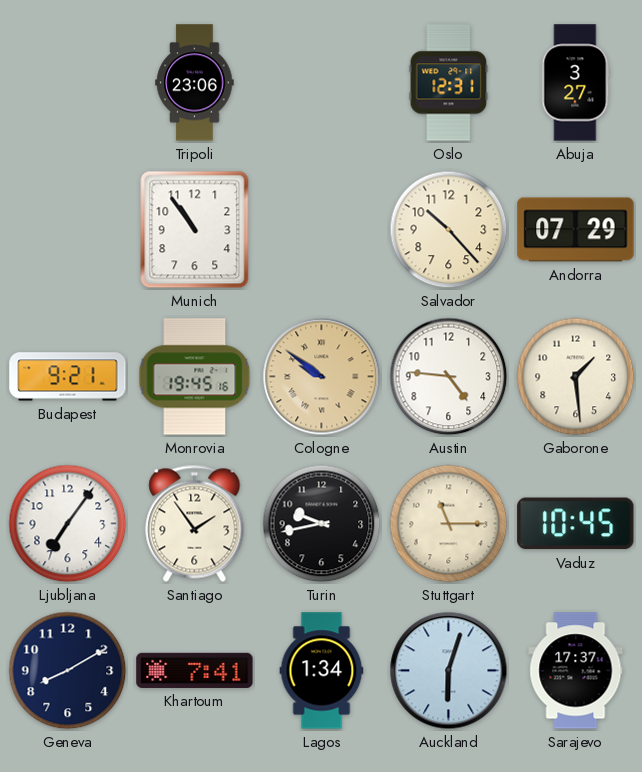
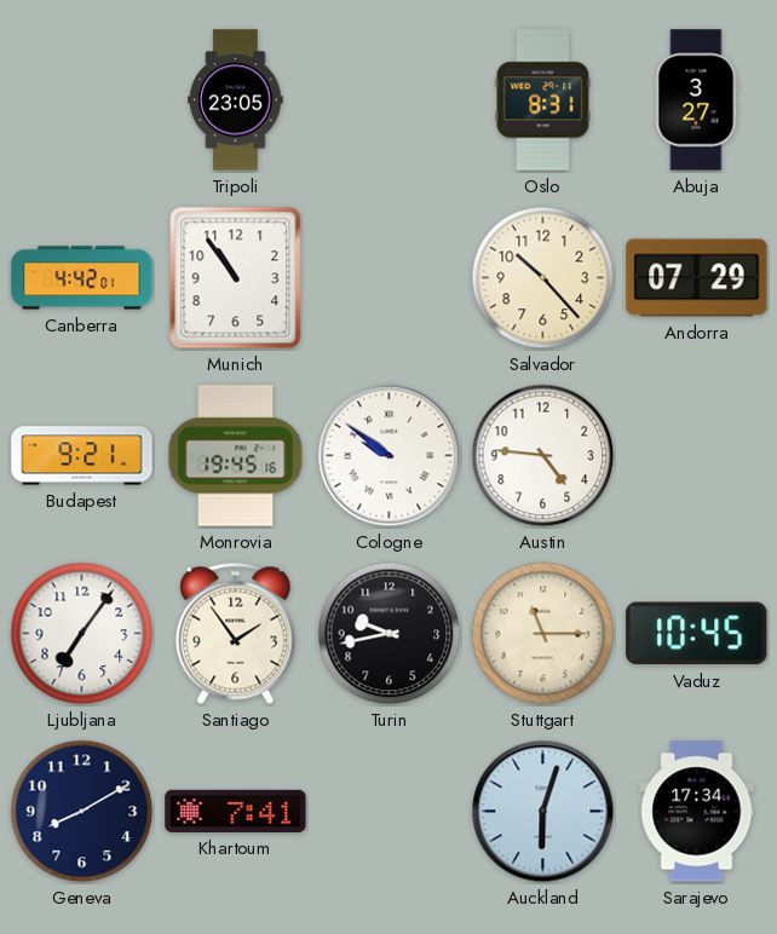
Tripoli: 23:06 -> 23:05 (236, 100)
Oslo: 12:31 -> 8:31 (543, 100)
Canberra: none -> 4:42 (82, 278)
Cologne dial: champagne -> white (390, 456)
Gaborone: 1:29 -> none (576, 377)
Lagos: 1:34 -> none (322, 671)
Sarajevo: 17:37 -> 17:34 (697, 812)
